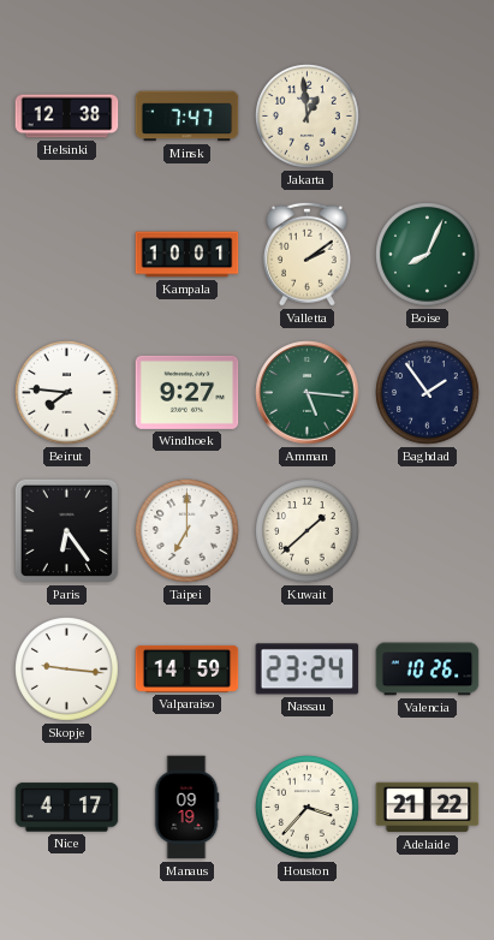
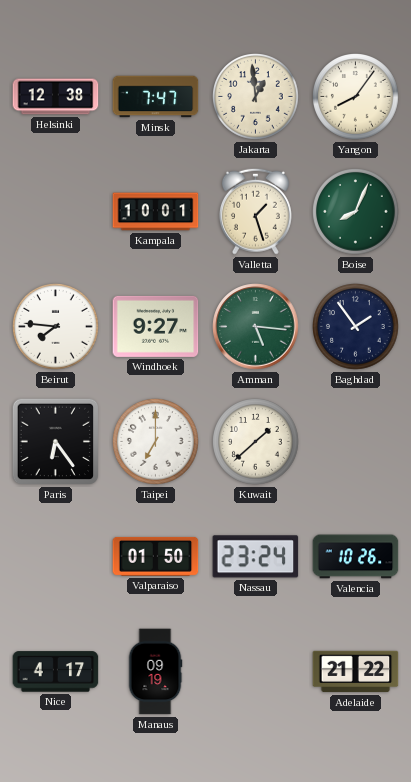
Yangon: none -> 8:06 (356, 97)
Valletta: 2:09 -> 1:27 (255, 211)
Skopje: 9:16 -> none (67, 670)
Valparaiso: 14:59 -> 01:50 (156, 556)
Houston: 3:37 -> none (308, 808)
